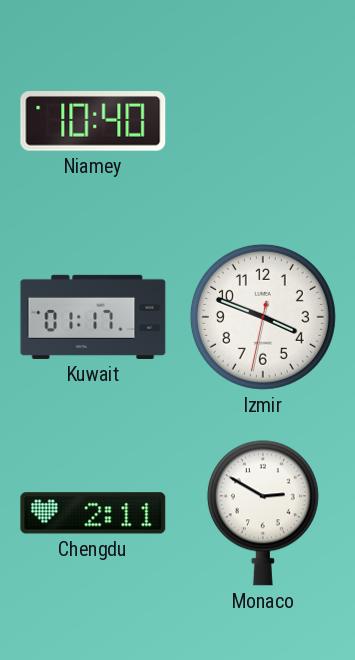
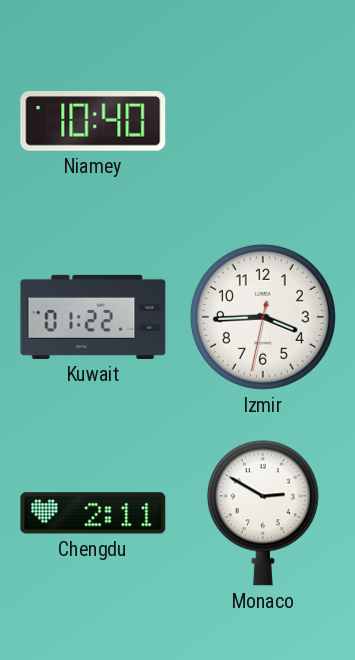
Kuwait: 01:17 -> 01:22 (93, 317)
Izmir: 3:48 -> 3:44 (263, 317)
